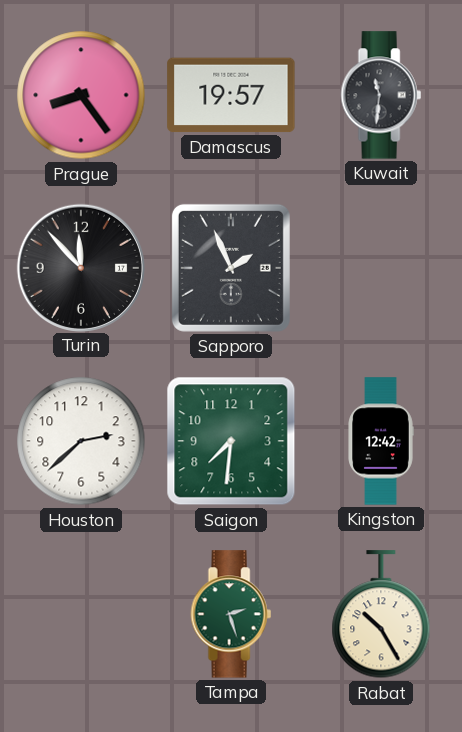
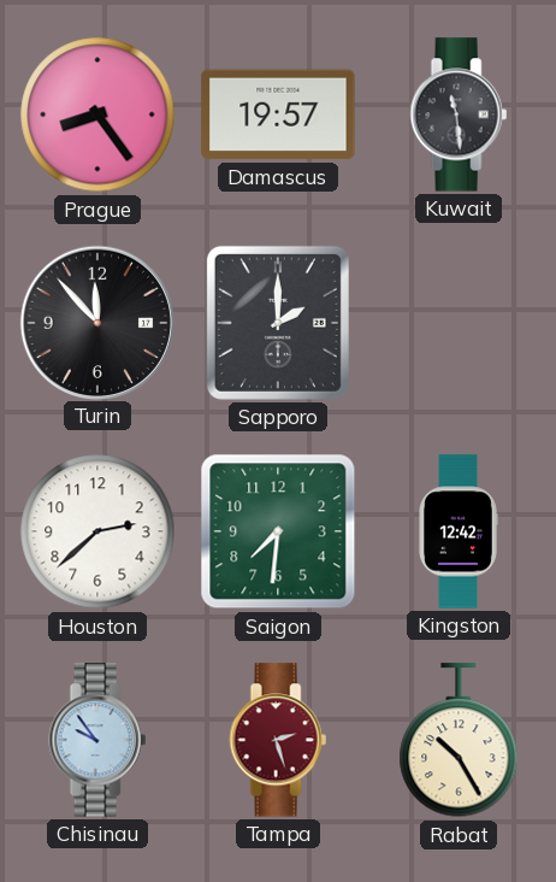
Kuwait: 11:31 -> 11:29 (459, 114)
Sapporo: 1:56 -> 2:00 (278, 323)
Chisinau: none -> 9:54 (97, 740)
Tampa dial: green -> burgundy (278, 740)
